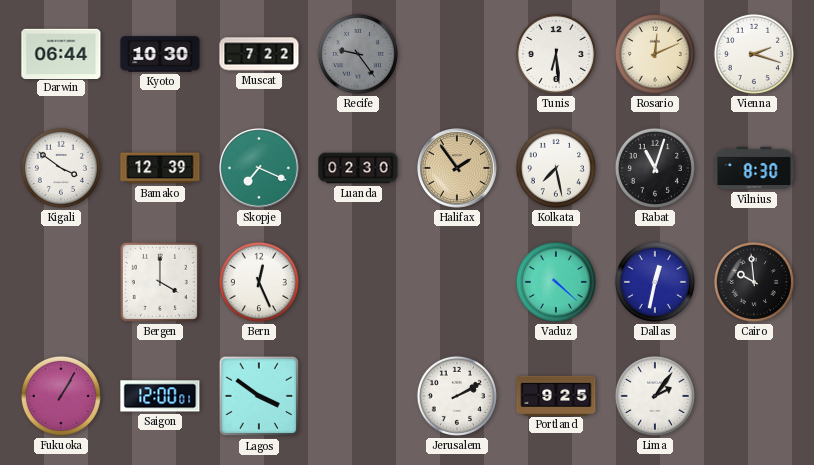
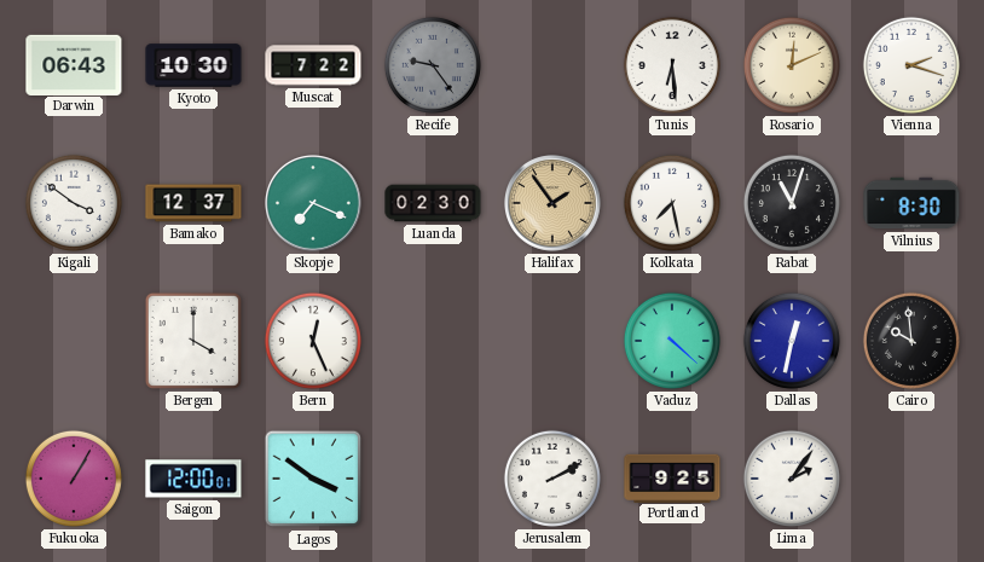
Darwin: 06:44 -> 06:43 (74, 64)
Bamako: 12:39 -> 12:37 (193, 203)
